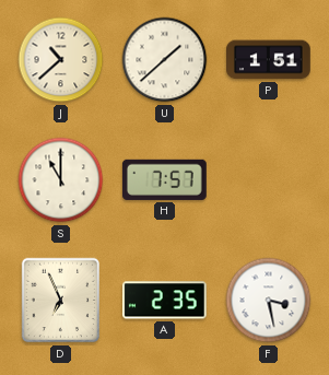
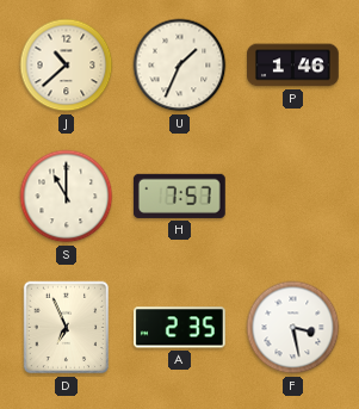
U: 1:38 -> 1:34 (180, 66)
P: 1:51 -> 1:46 (293, 66)
